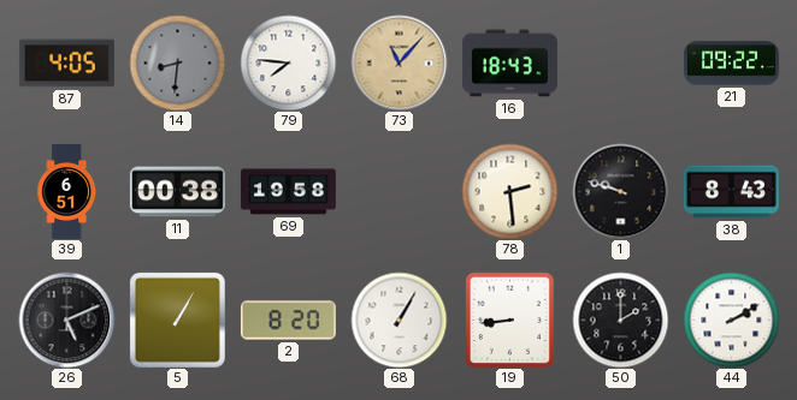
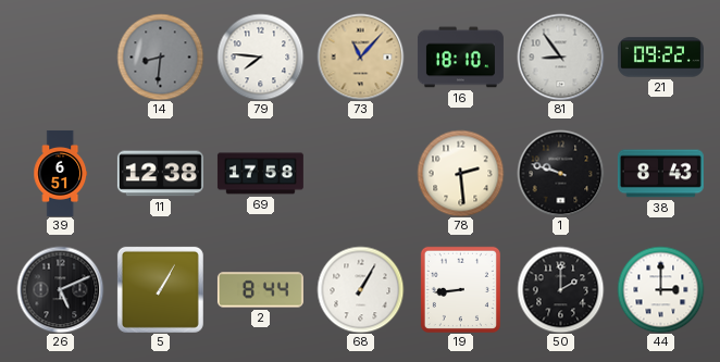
87: 4:05 -> none (66, 64)
16: 18:43 -> 18:10 (460, 58)
81: none -> 8:54 (560, 57)
11: 00:38 -> 12:38 (160, 174)
69: 19:58 -> 17:58 (260, 174)
2: 8:20 -> 8:44 (260, 290)
44: 2:10 -> 3:00 (660, 289)
